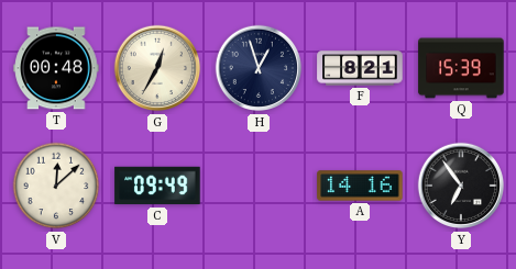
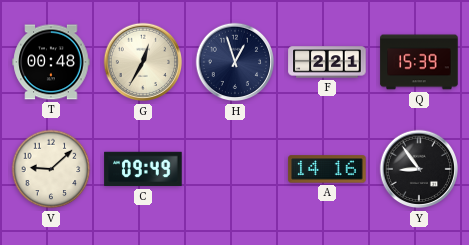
F: 8:21 -> 2:21 (327, 62)
V: 12:08 -> 9:08 (51, 169)
Y: 6:54 -> 8:54 (419, 169)
